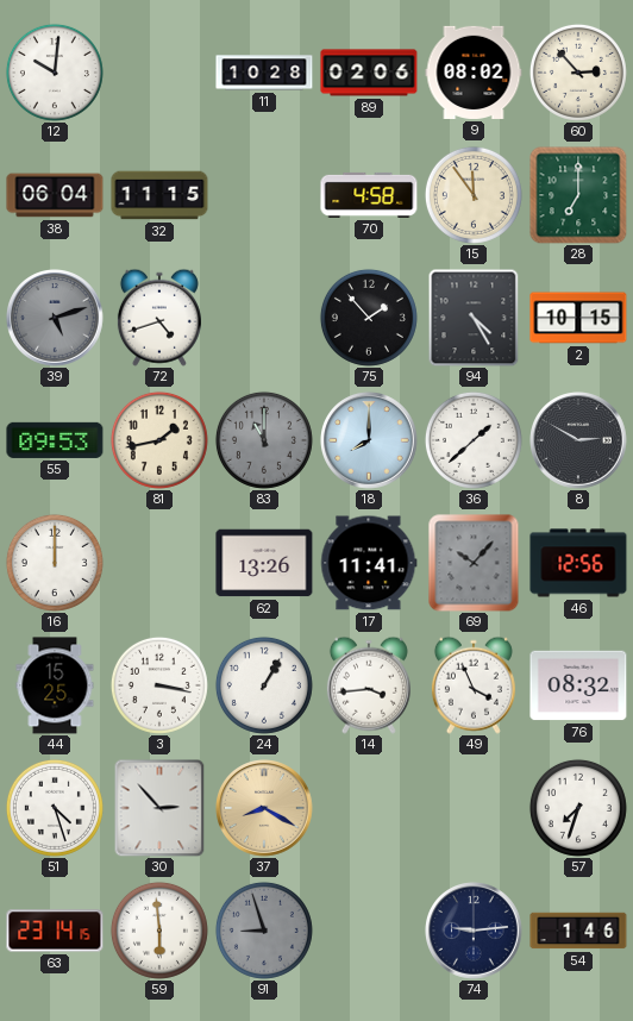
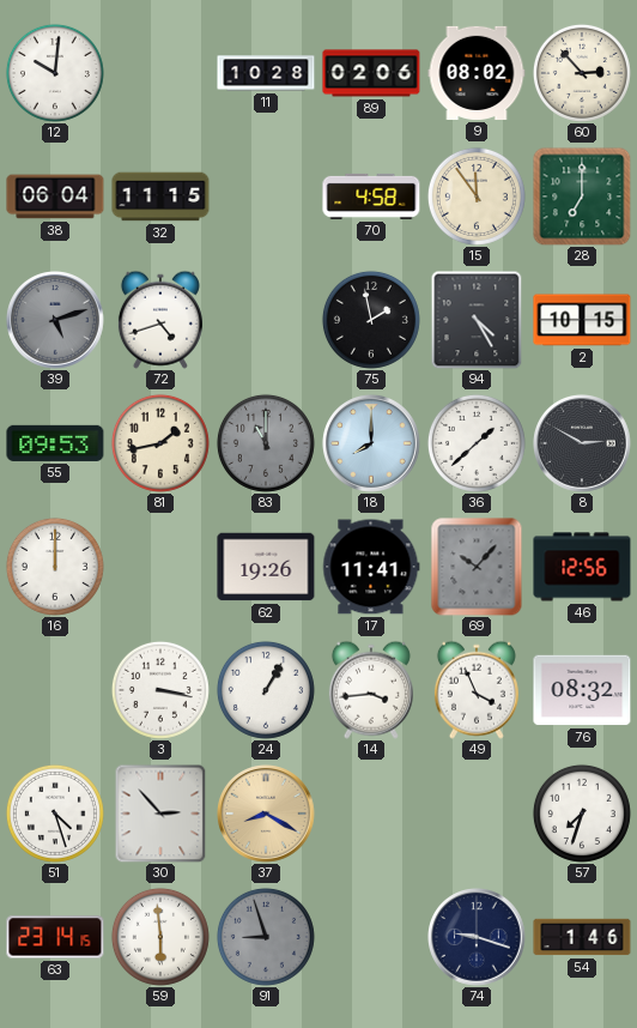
75: 1:53 -> 1:58 (371, 320)
62: 13:26 -> 19:26 (266, 567)
44: 15:25 -> none (55, 685)
74: 9:14 -> 9:18 (478, 938)
